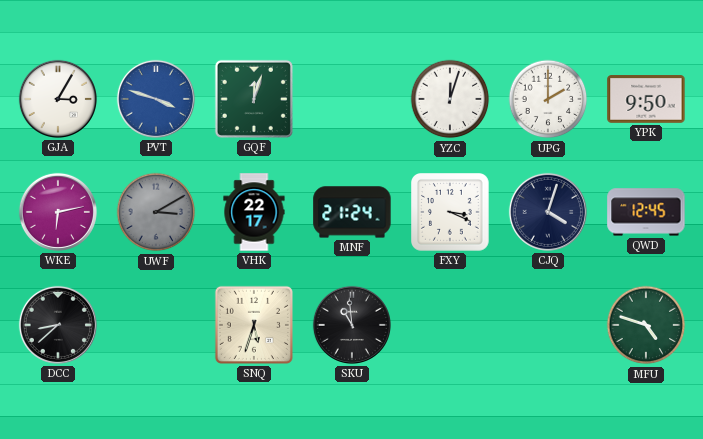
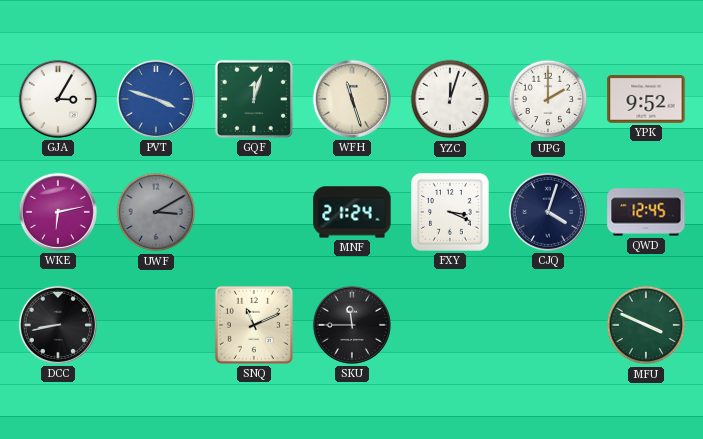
WFH: none -> 11:27 (352, 99)
YPK: 9:50 -> 9:52 (646, 99)
VHK: 22:17 -> none (254, 212)
DCC: 8:38 -> 8:43 (58, 325)
SNQ: 5:33 -> 11:11 (254, 325)
SKU: 10:59 -> 11:45 (352, 325)
MFU: 4:48 -> 3:49 (646, 325)
